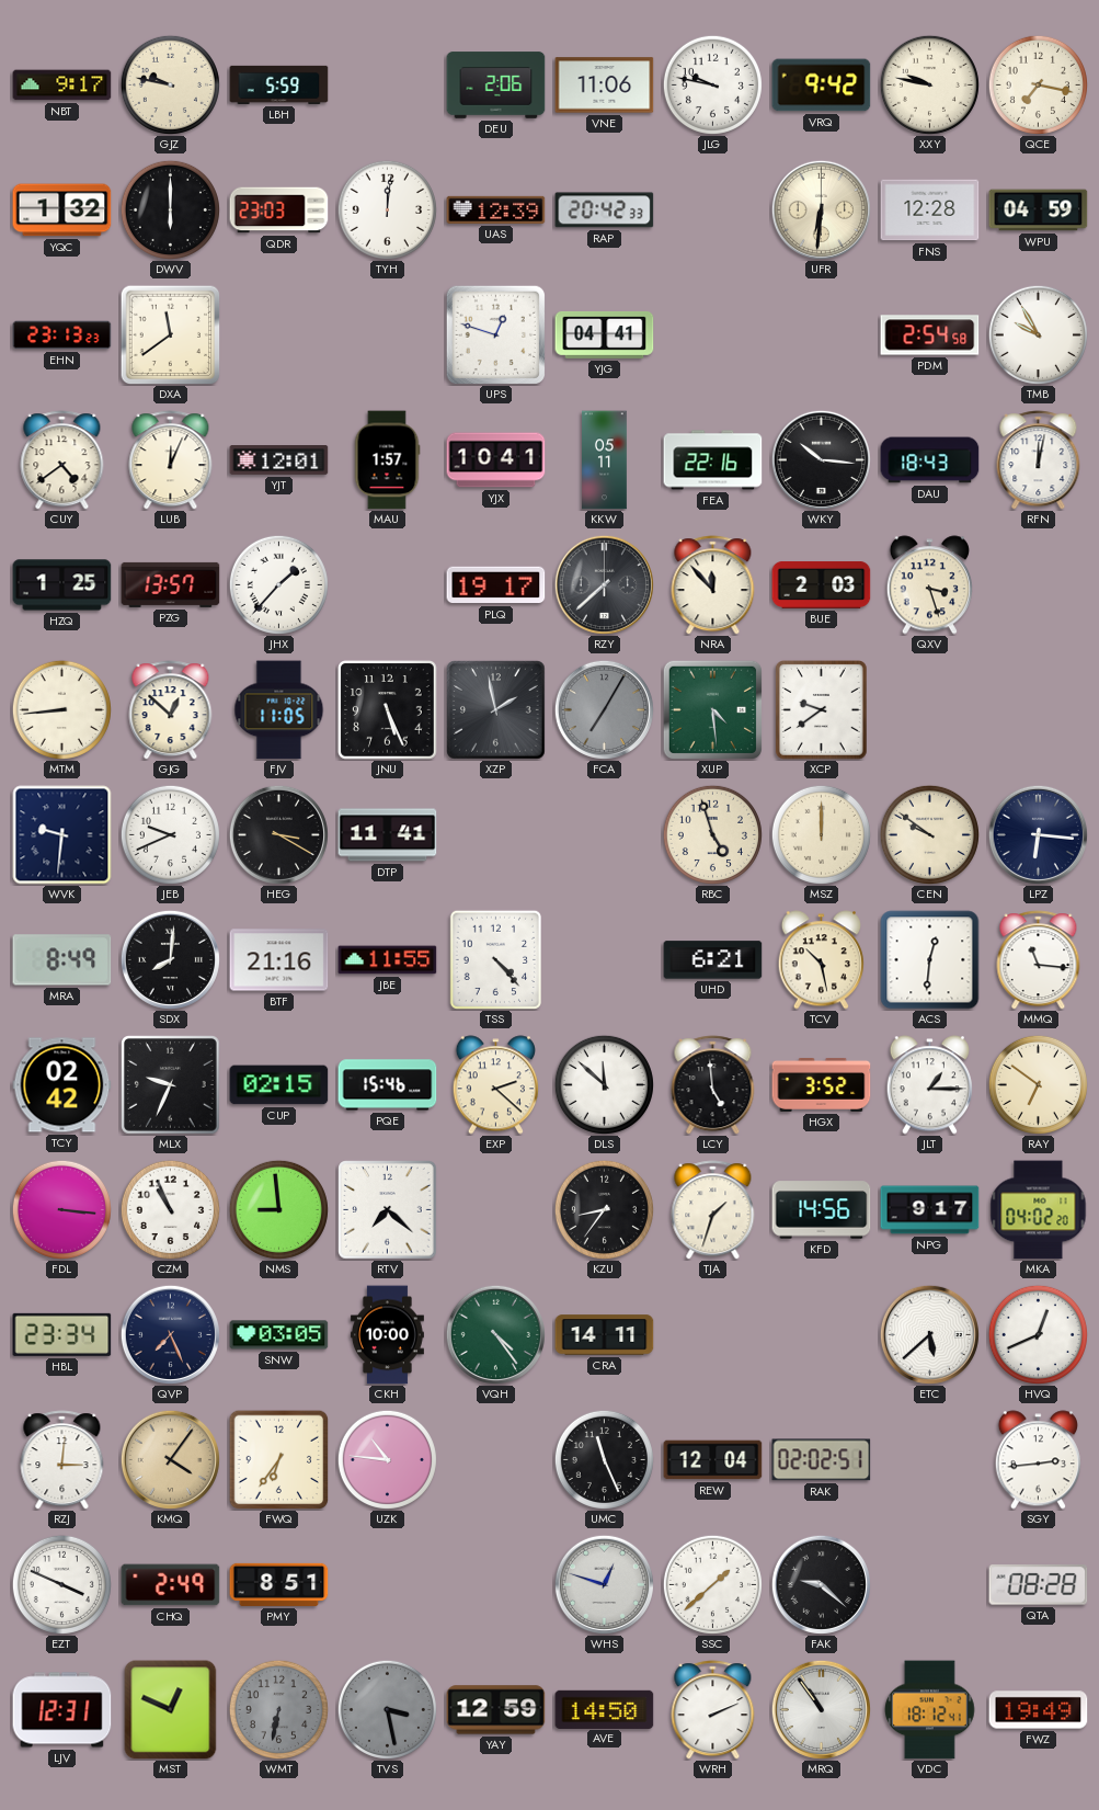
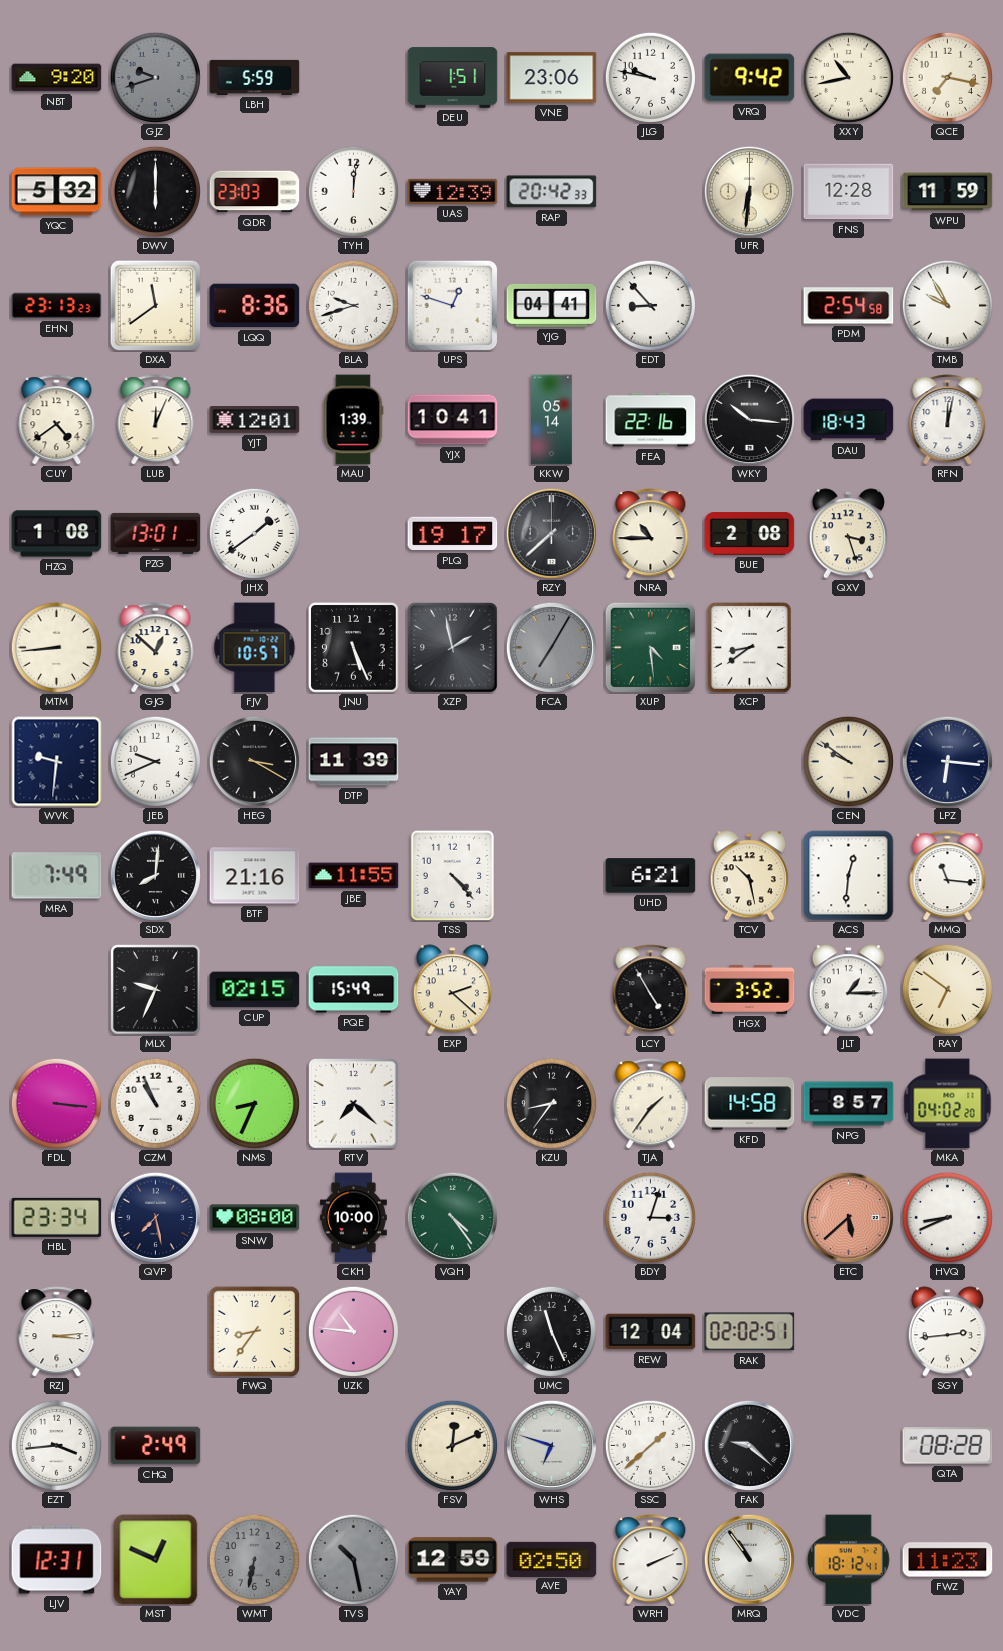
NBT: 9:17 -> 9:20 (57, 78)
GJZ: 9:47 -> 9:42 (155, 77)
GJZ dial: cream -> grey (155, 77)
DEU: 2:06 -> 1:51 (453, 78)
VNE: 11:06 -> 23:06 (552, 78)
XXY: 9:47 -> 10:43 (848, 77)
YQC: 1:32 -> 5:32 (57, 192)
WPU: 04:59 -> 11:59 (948, 192)
LQQ: none -> 8:36 (255, 306)
BLA: none -> 9:42 (353, 305)
EDT: none -> 8:53 (650, 305)
MAU: 1:57 -> 1:39 (353, 420)
KKW: 05:11 -> 05:14 (552, 420)
HZQ: 1:25 -> 1:08 (57, 534)
PZG: 13:57 -> 13:01 (156, 533)
JHX: 1:37 -> 1:39 (254, 533)
NRA: 11:53 -> 10:45 (651, 534)
BUE: 2:03 -> 2:08 (750, 534)
FJV: 11:05 -> 10:57 (255, 648)
XCP: 9:39 -> 8:39 (749, 648)
DTP: 11:41 -> 11:39 (354, 762)
RBC: 4:57 -> none (712, 834)
MSZ: 12:00 -> none (821, 834)
MRA: 8:49 -> 7:49 (57, 876)
TCY: 02:42 -> none (62, 1085)
PQE: 15:46 -> 15:49 (354, 990)
DLS: 11:52 -> none (604, 1084)
LCY: 4:59 -> 4:55 (651, 990)
NMS: 8:59 -> 8:34 (254, 1103)
TJA: 1:33 -> 1:36 (651, 1104)
KFD: 14:56 -> 14:58 (750, 1104)
NPG: 9:17 -> 8:57 (849, 1104)
QVP: 7:26 -> 7:28 (155, 1217)
SNW: 03:05 -> 08:00 (255, 1218)
CRA: 14:11 -> none (605, 1335)
BDY: none -> 3:03 (650, 1217)
ETC dial: white -> salmon (848, 1217)
HVQ: 12:41 -> 8:41 (947, 1217)
RZJ: 3:01 -> 3:14 (57, 1332)
KMQ: 4:06 -> none (170, 1459)
FWQ: 6:36 -> 8:36 (254, 1331)
EZT: 3:49 -> 3:44 (56, 1445)
PMY: 8:51 -> none (279, 1584)
FSV: none -> 12:11 (452, 1445)
WHS: 12:48 -> 6:48 (551, 1445)
TVS: 3:28 -> 10:28 (353, 1559)
AVE: 14:50 -> 02:50 (552, 1559)
FWZ: 19:49 -> 11:23 (948, 1560)
